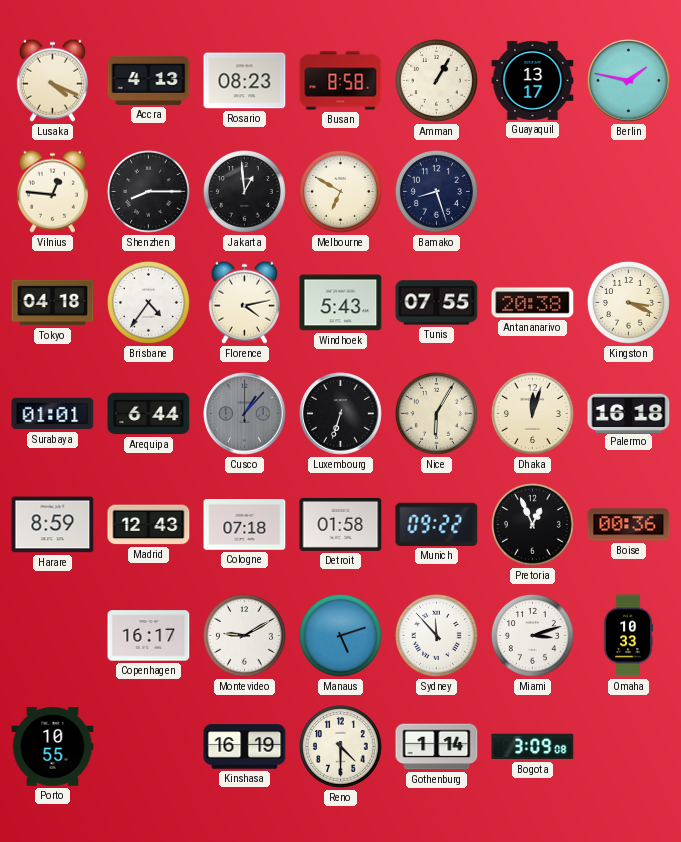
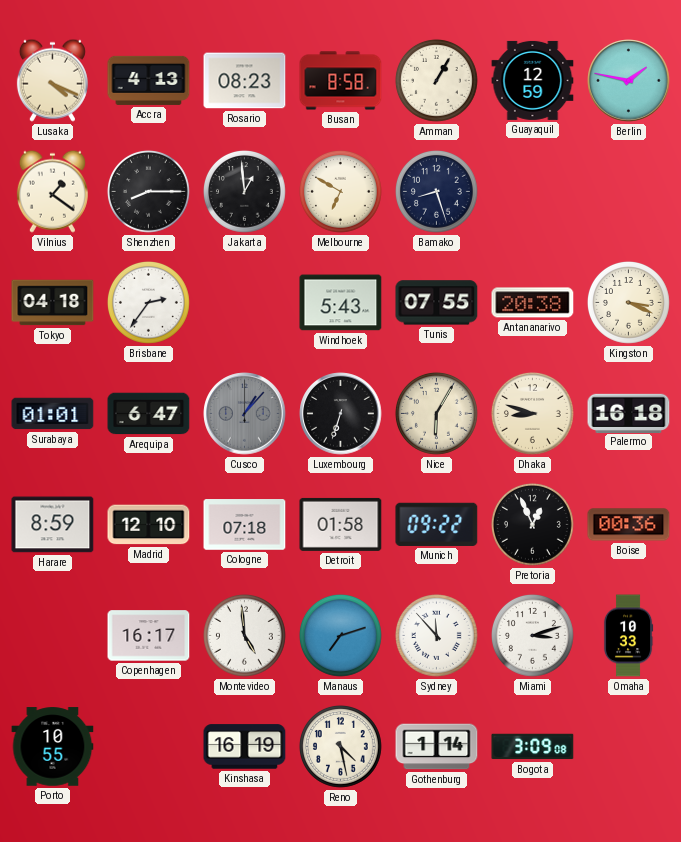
Guayaquil: 13:17 -> 12:59 (533, 80)
Vilnius: 12:46 -> 1:21 (52, 191)
Brisbane: 4:36 -> 2:36 (148, 302)
Florence: 4:13 -> none (244, 302)
Arequipa: 6:44 -> 6:47 (149, 414)
Dhaka: 12:03 -> 8:48 (532, 413)
Madrid: 12:43 -> 12:10 (149, 525)
Montevideo: 9:10 -> 4:59 (244, 635)
Manaus: 5:12 -> 7:12 (340, 635)
Reno: 4:30 -> 4:28 (340, 746)
